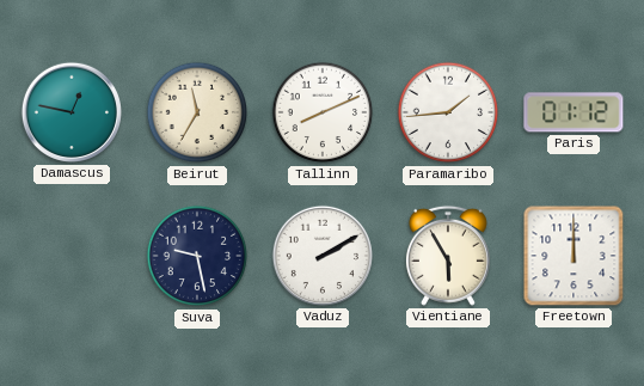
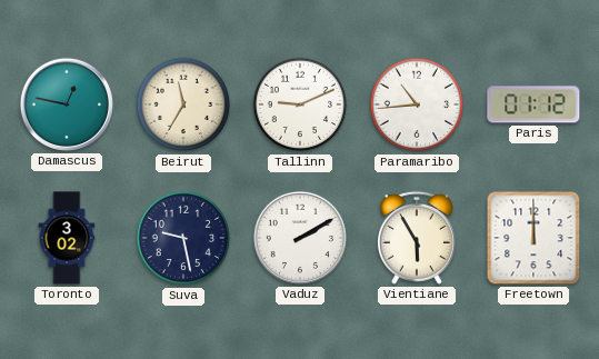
Tallinn: 8:11 -> 9:11 (300, 104)
Paramaribo: 1:44 -> 10:44 (417, 104)
Toronto: none -> 3:02 (67, 238)
